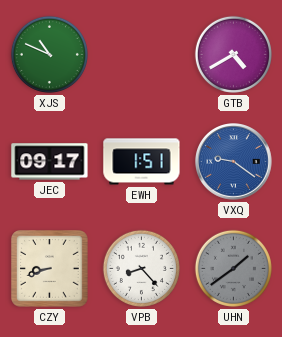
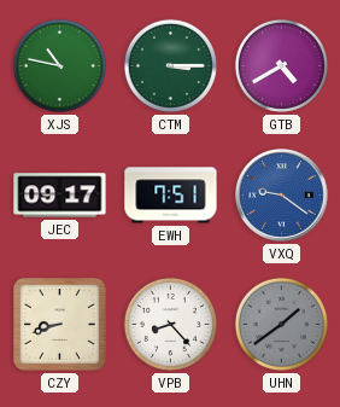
XJS: 10:49 -> 10:47 (59, 65)
CTM: none -> 3:15 (170, 65)
EWH: 1:51 -> 7:51 (171, 196)
